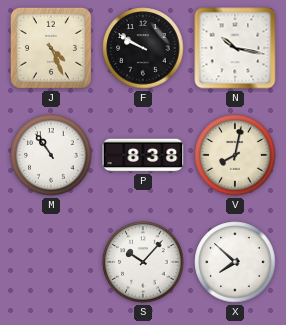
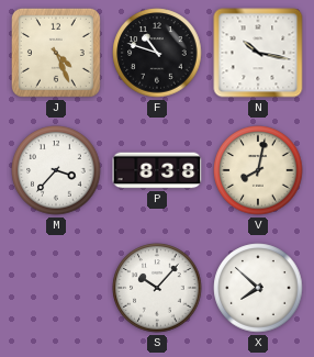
F: 9:50 -> 10:48 (157, 53)
M: 10:54 -> 3:37 (56, 170)
